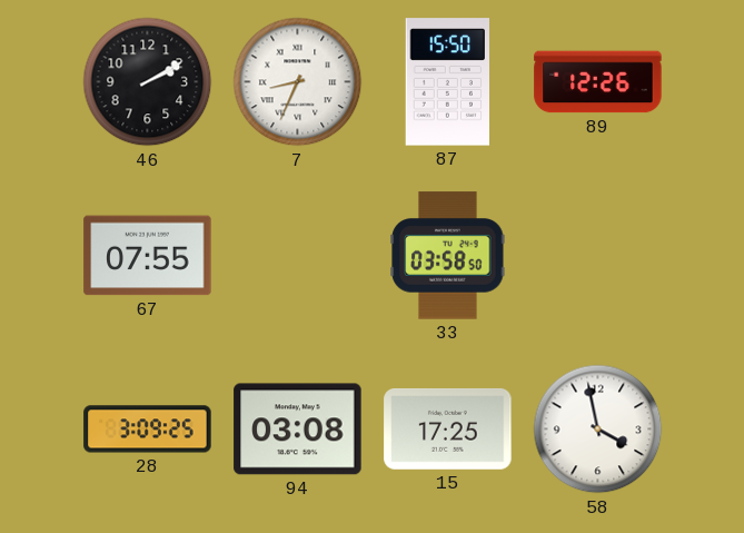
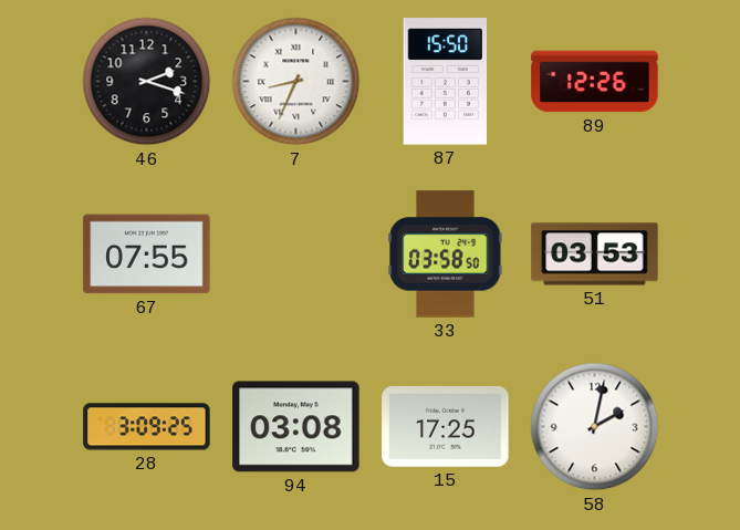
46: 2:10 -> 2:18 (147, 82)
51: none -> 03:53 (595, 254)
58: 3:58 -> 2:02 (595, 427)
